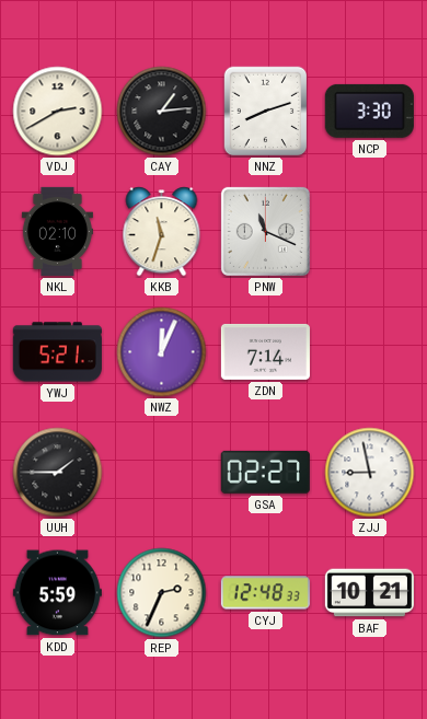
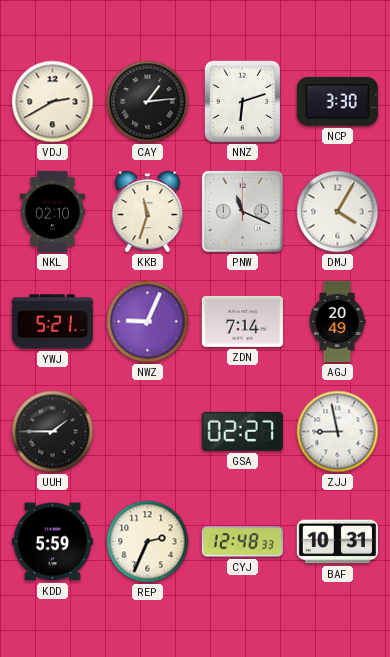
NNZ: 8:12 -> 6:12 (243, 102)
DMJ: none -> 4:05 (338, 212)
NWZ: 12:04 -> 9:04 (148, 322)
AGJ: none -> 20:49 (337, 321)
BAF: 10:21 -> 10:31 (337, 542)
